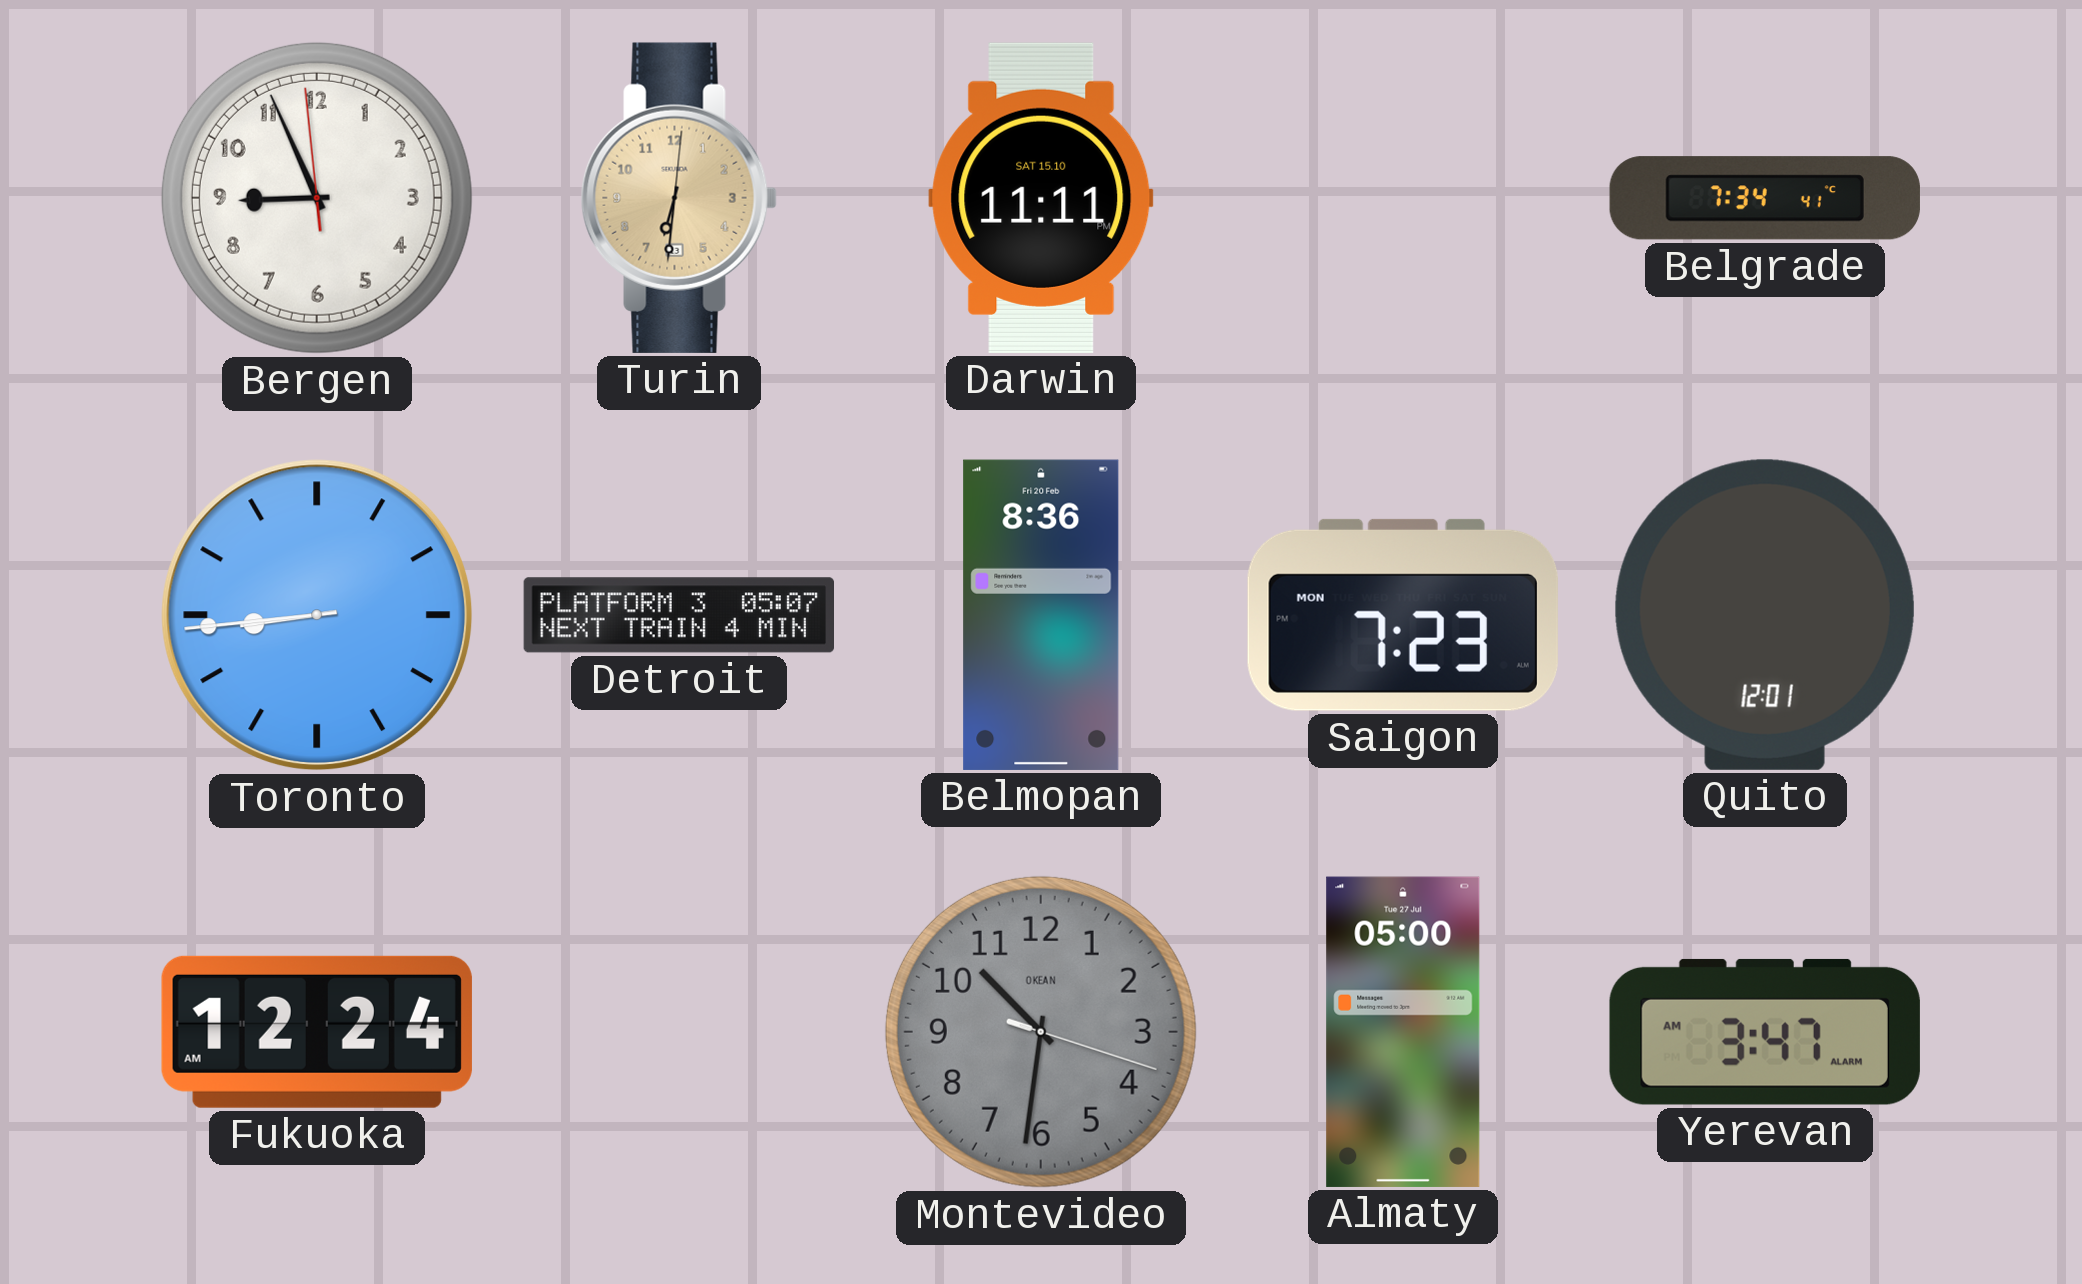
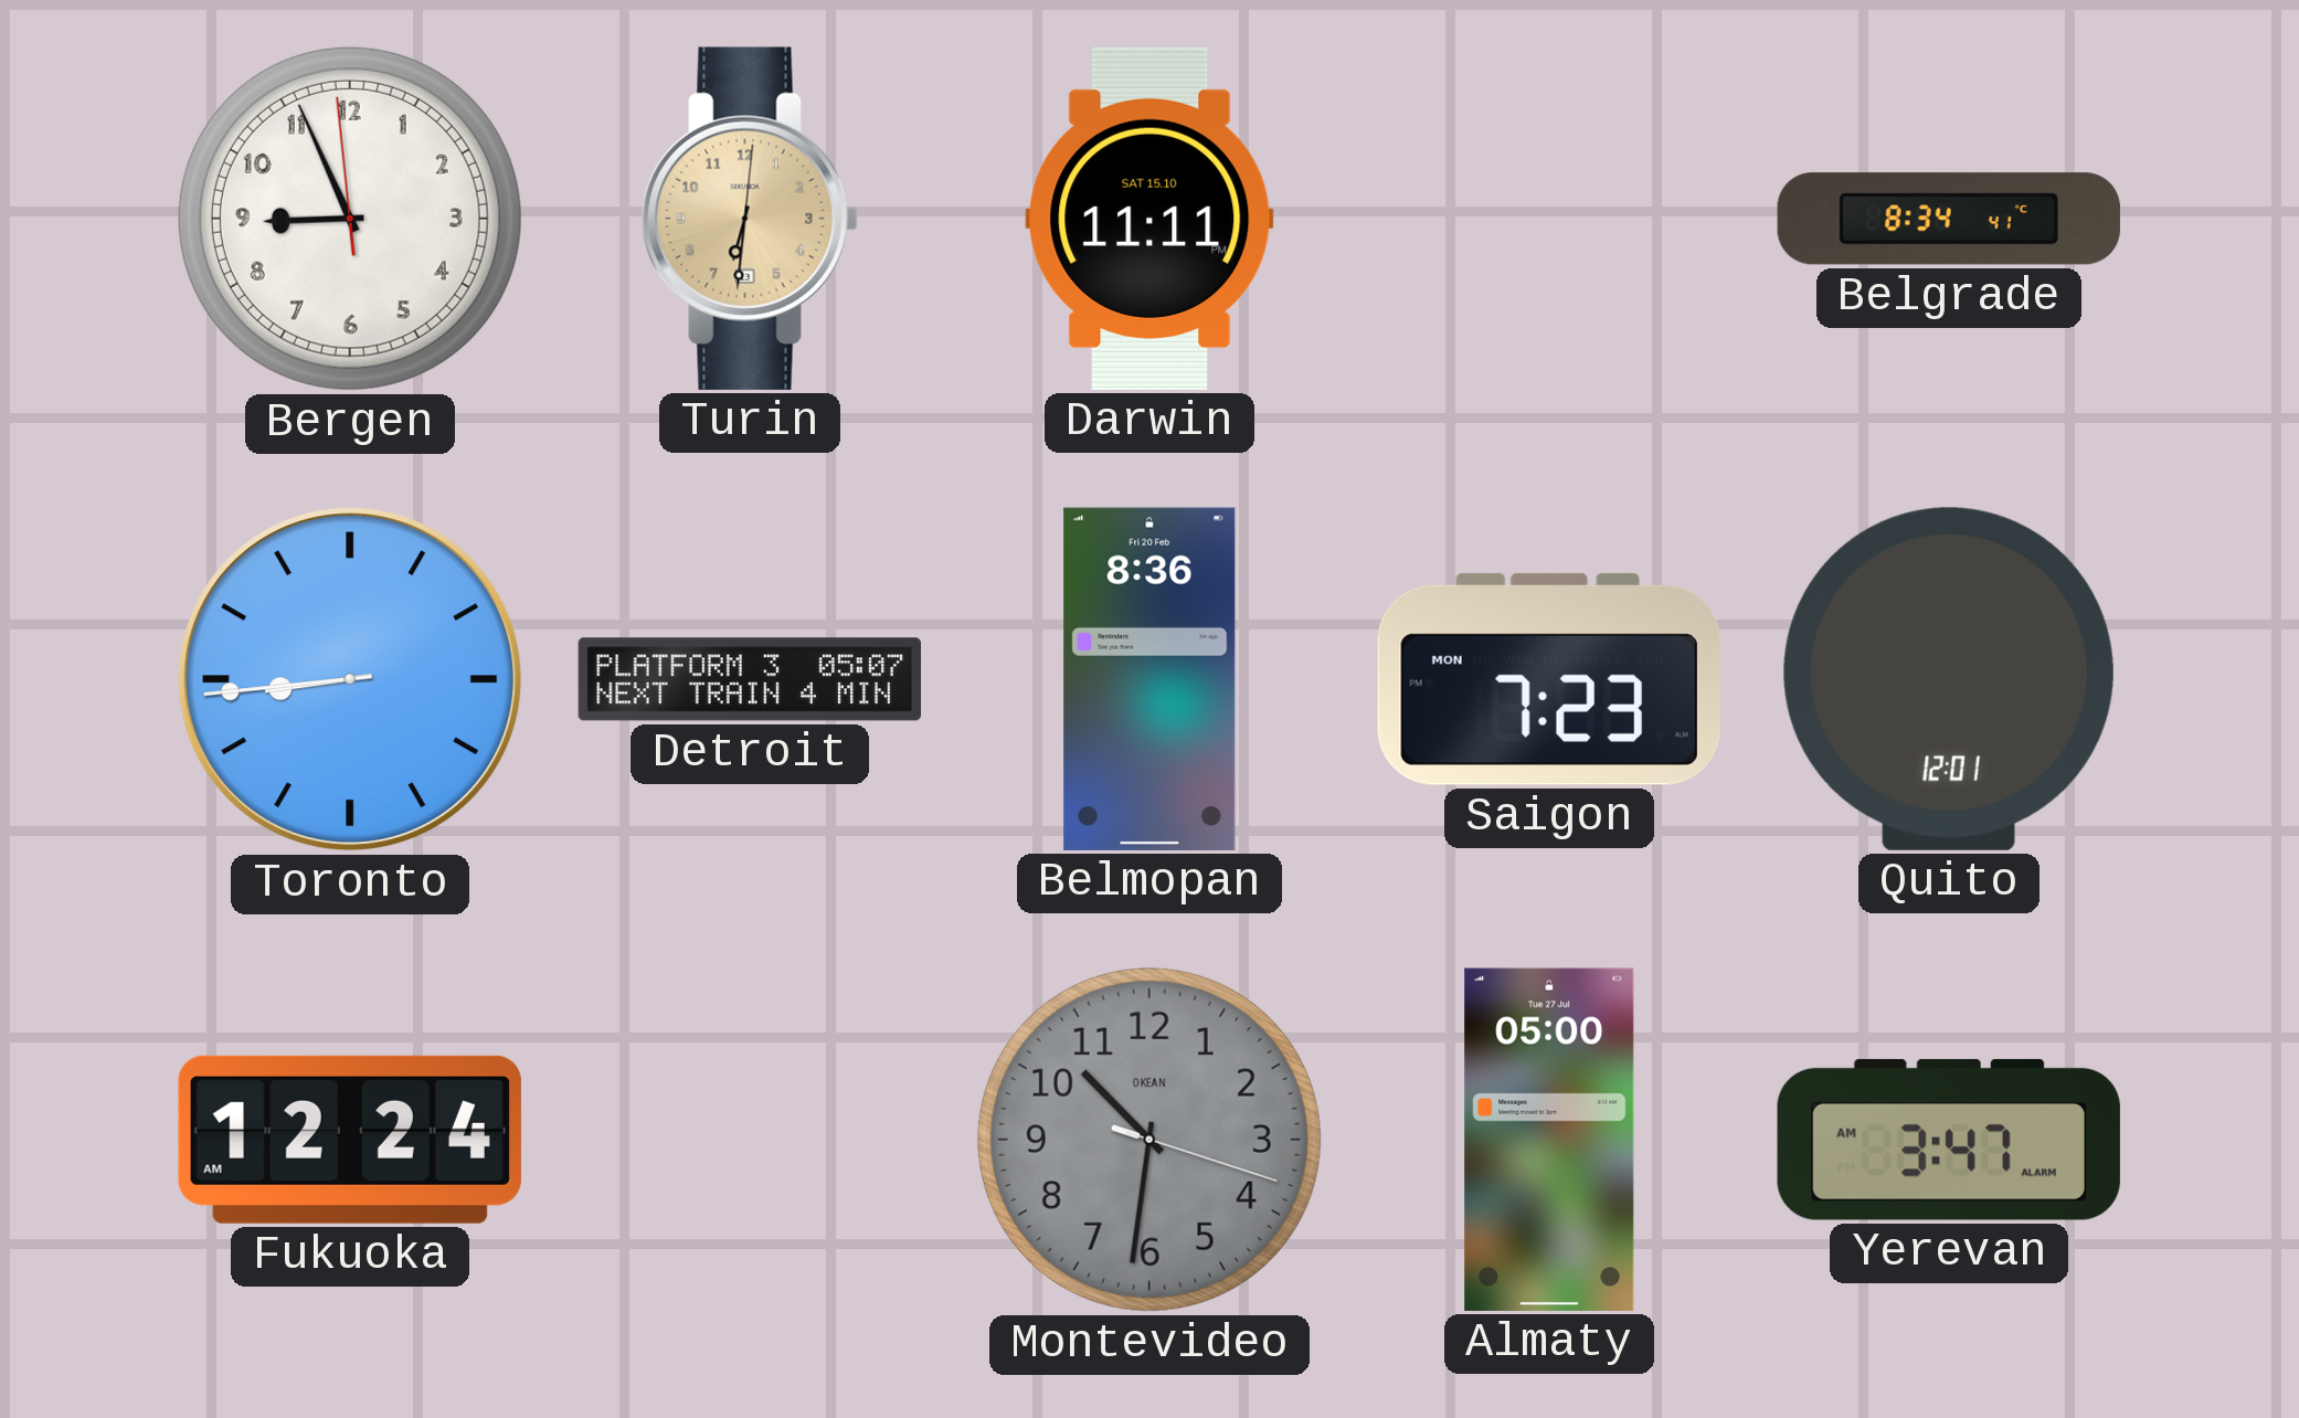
Belgrade: 7:34 -> 8:34 (1949, 219)
